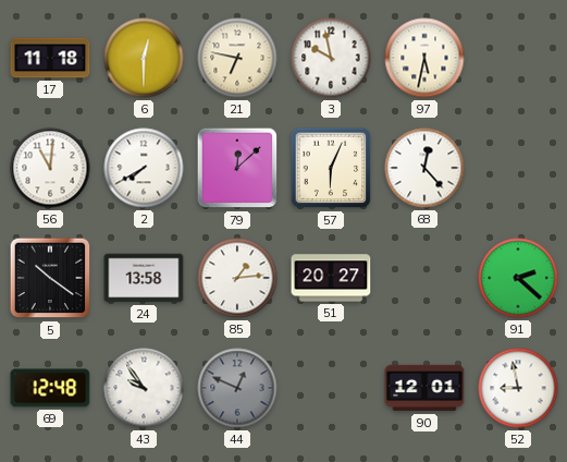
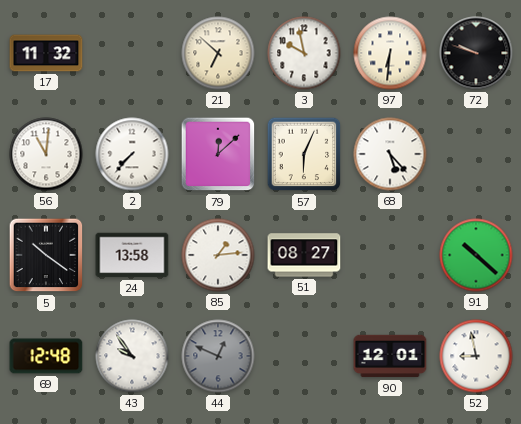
17: 11:18 -> 11:32 (46, 53)
6: 12:30 -> none (144, 58)
21: 6:47 -> 6:52 (218, 53)
97: 5:32 -> 6:31 (390, 53)
72: none -> 9:48 (476, 53)
2: 7:40 -> 7:37 (132, 154)
68: 12:23 -> 5:23 (390, 154)
51: 20:27 -> 08:27 (304, 255)
91: 2:22 -> 10:22 (476, 255)
